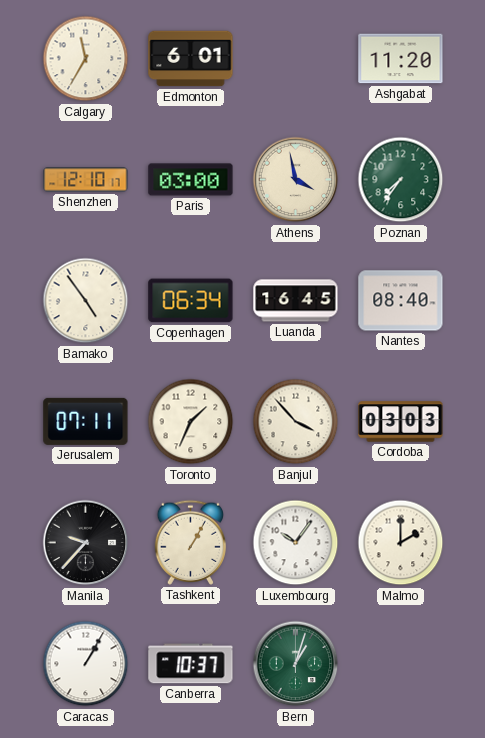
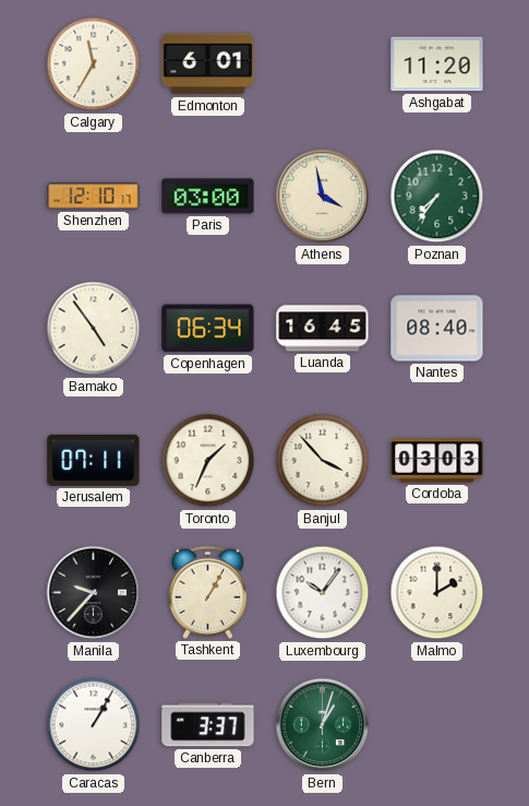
Canberra: 10:37 -> 3:37 (208, 725)
